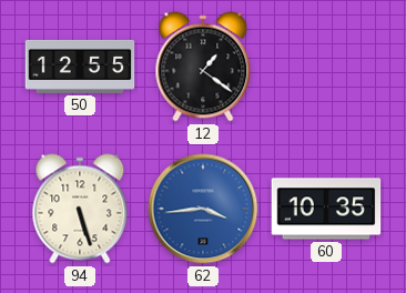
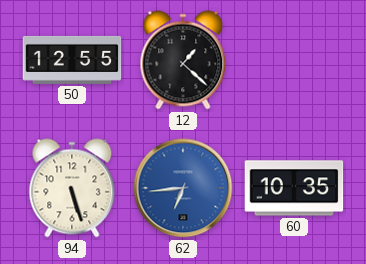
12: 1:21 -> 1:22 (183, 60)
62: 3:44 -> 6:44 (183, 188)
